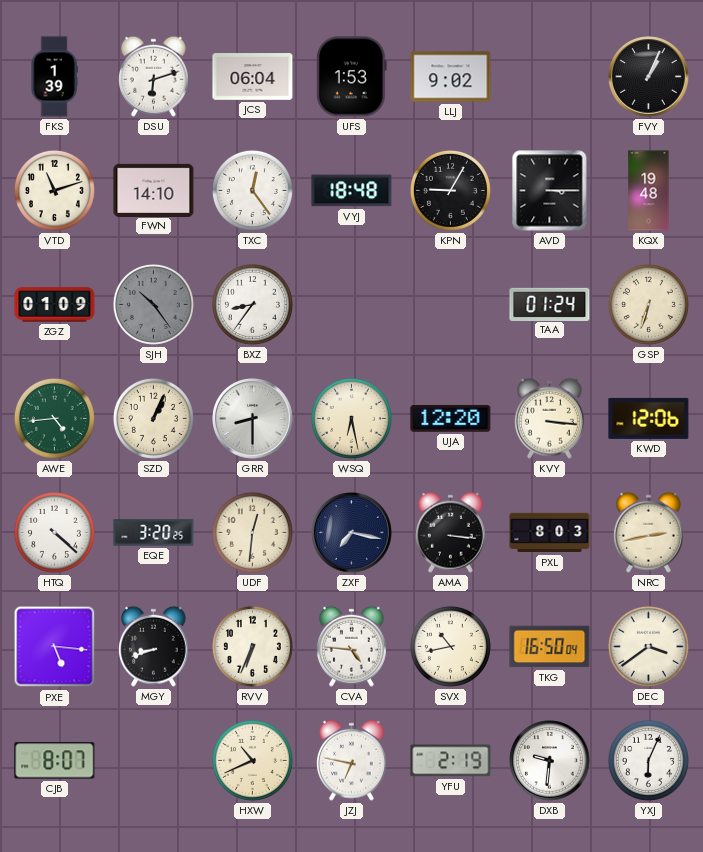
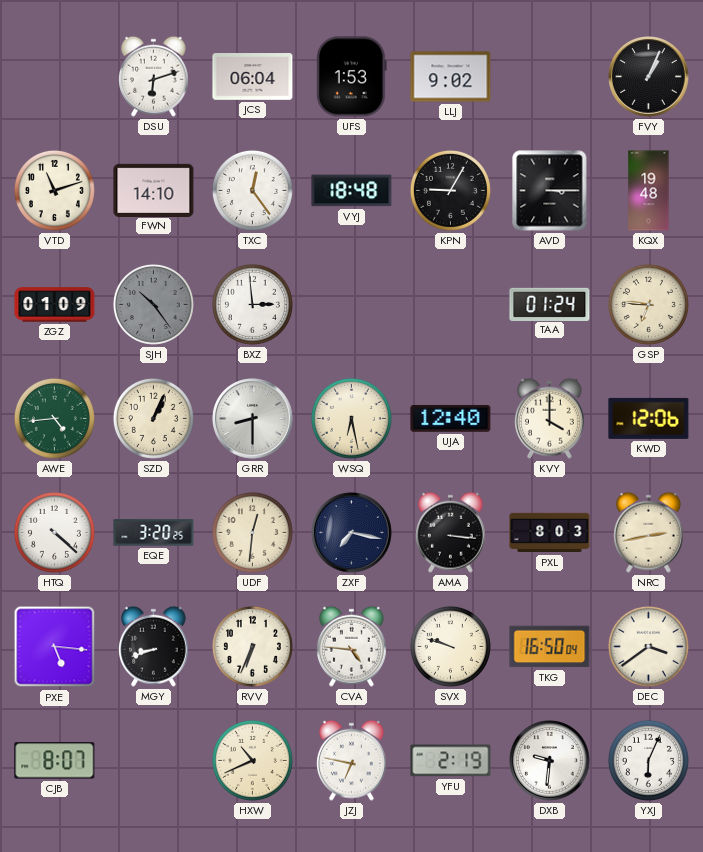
FKS: 1:39 -> none (54, 77)
BXZ: 8:36 -> 2:59 (252, 304)
GSP: 6:33 -> 6:46 (648, 304)
UJA: 12:20 -> 12:40 (451, 418)
KVY: 3:16 -> 4:00 (549, 418)
SVX: 10:43 -> 9:48 (450, 646)
